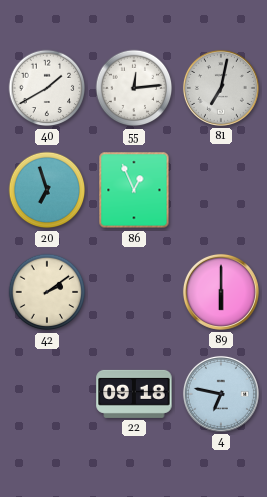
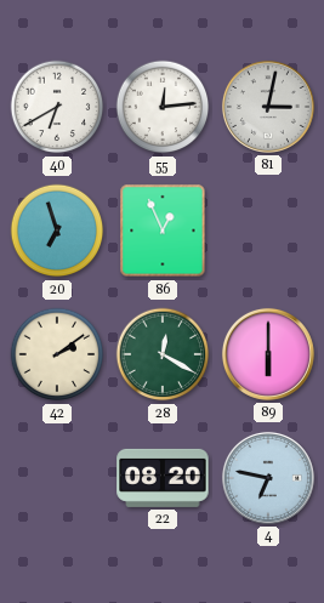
40: 1:40 -> 6:40 (57, 107)
81: 7:02 -> 3:02 (268, 107)
28: none -> 12:20 (163, 354)
22: 09:18 -> 08:20 (163, 478)
